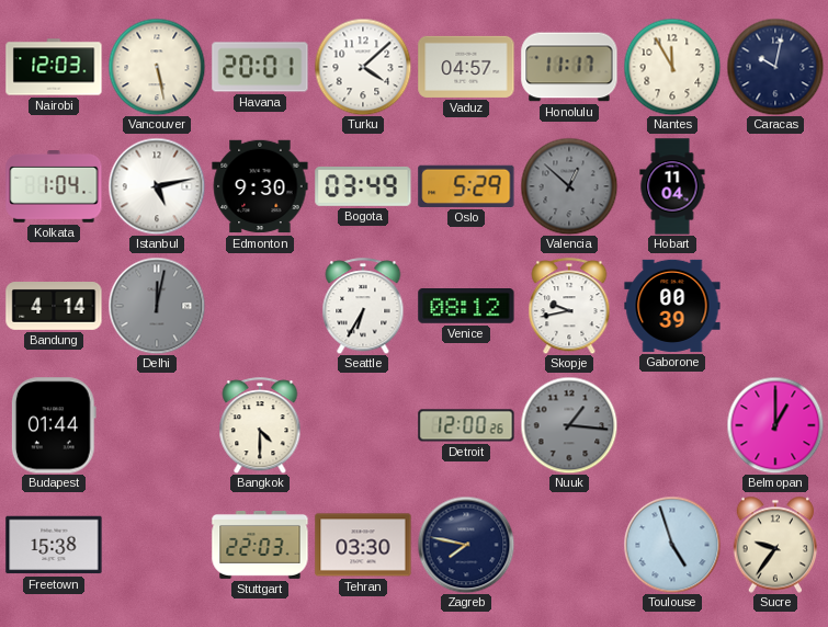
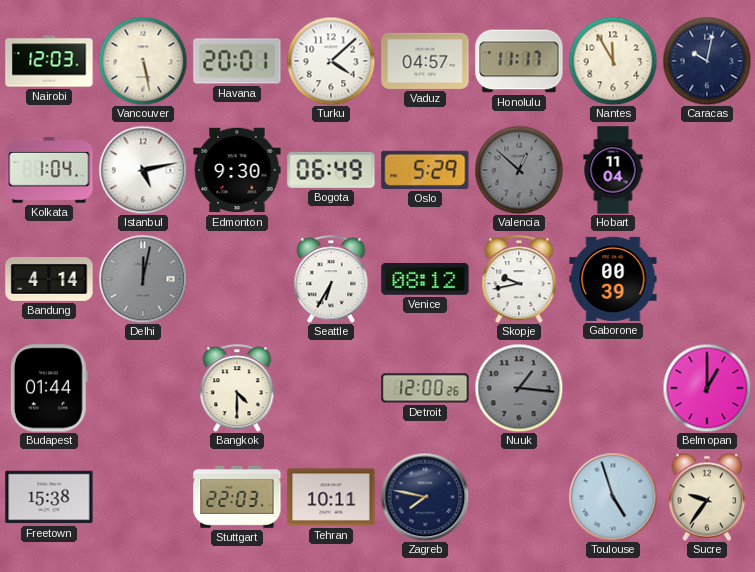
Bogota: 03:49 -> 06:49 (331, 170)
Tehran: 03:30 -> 10:11 (331, 497)
